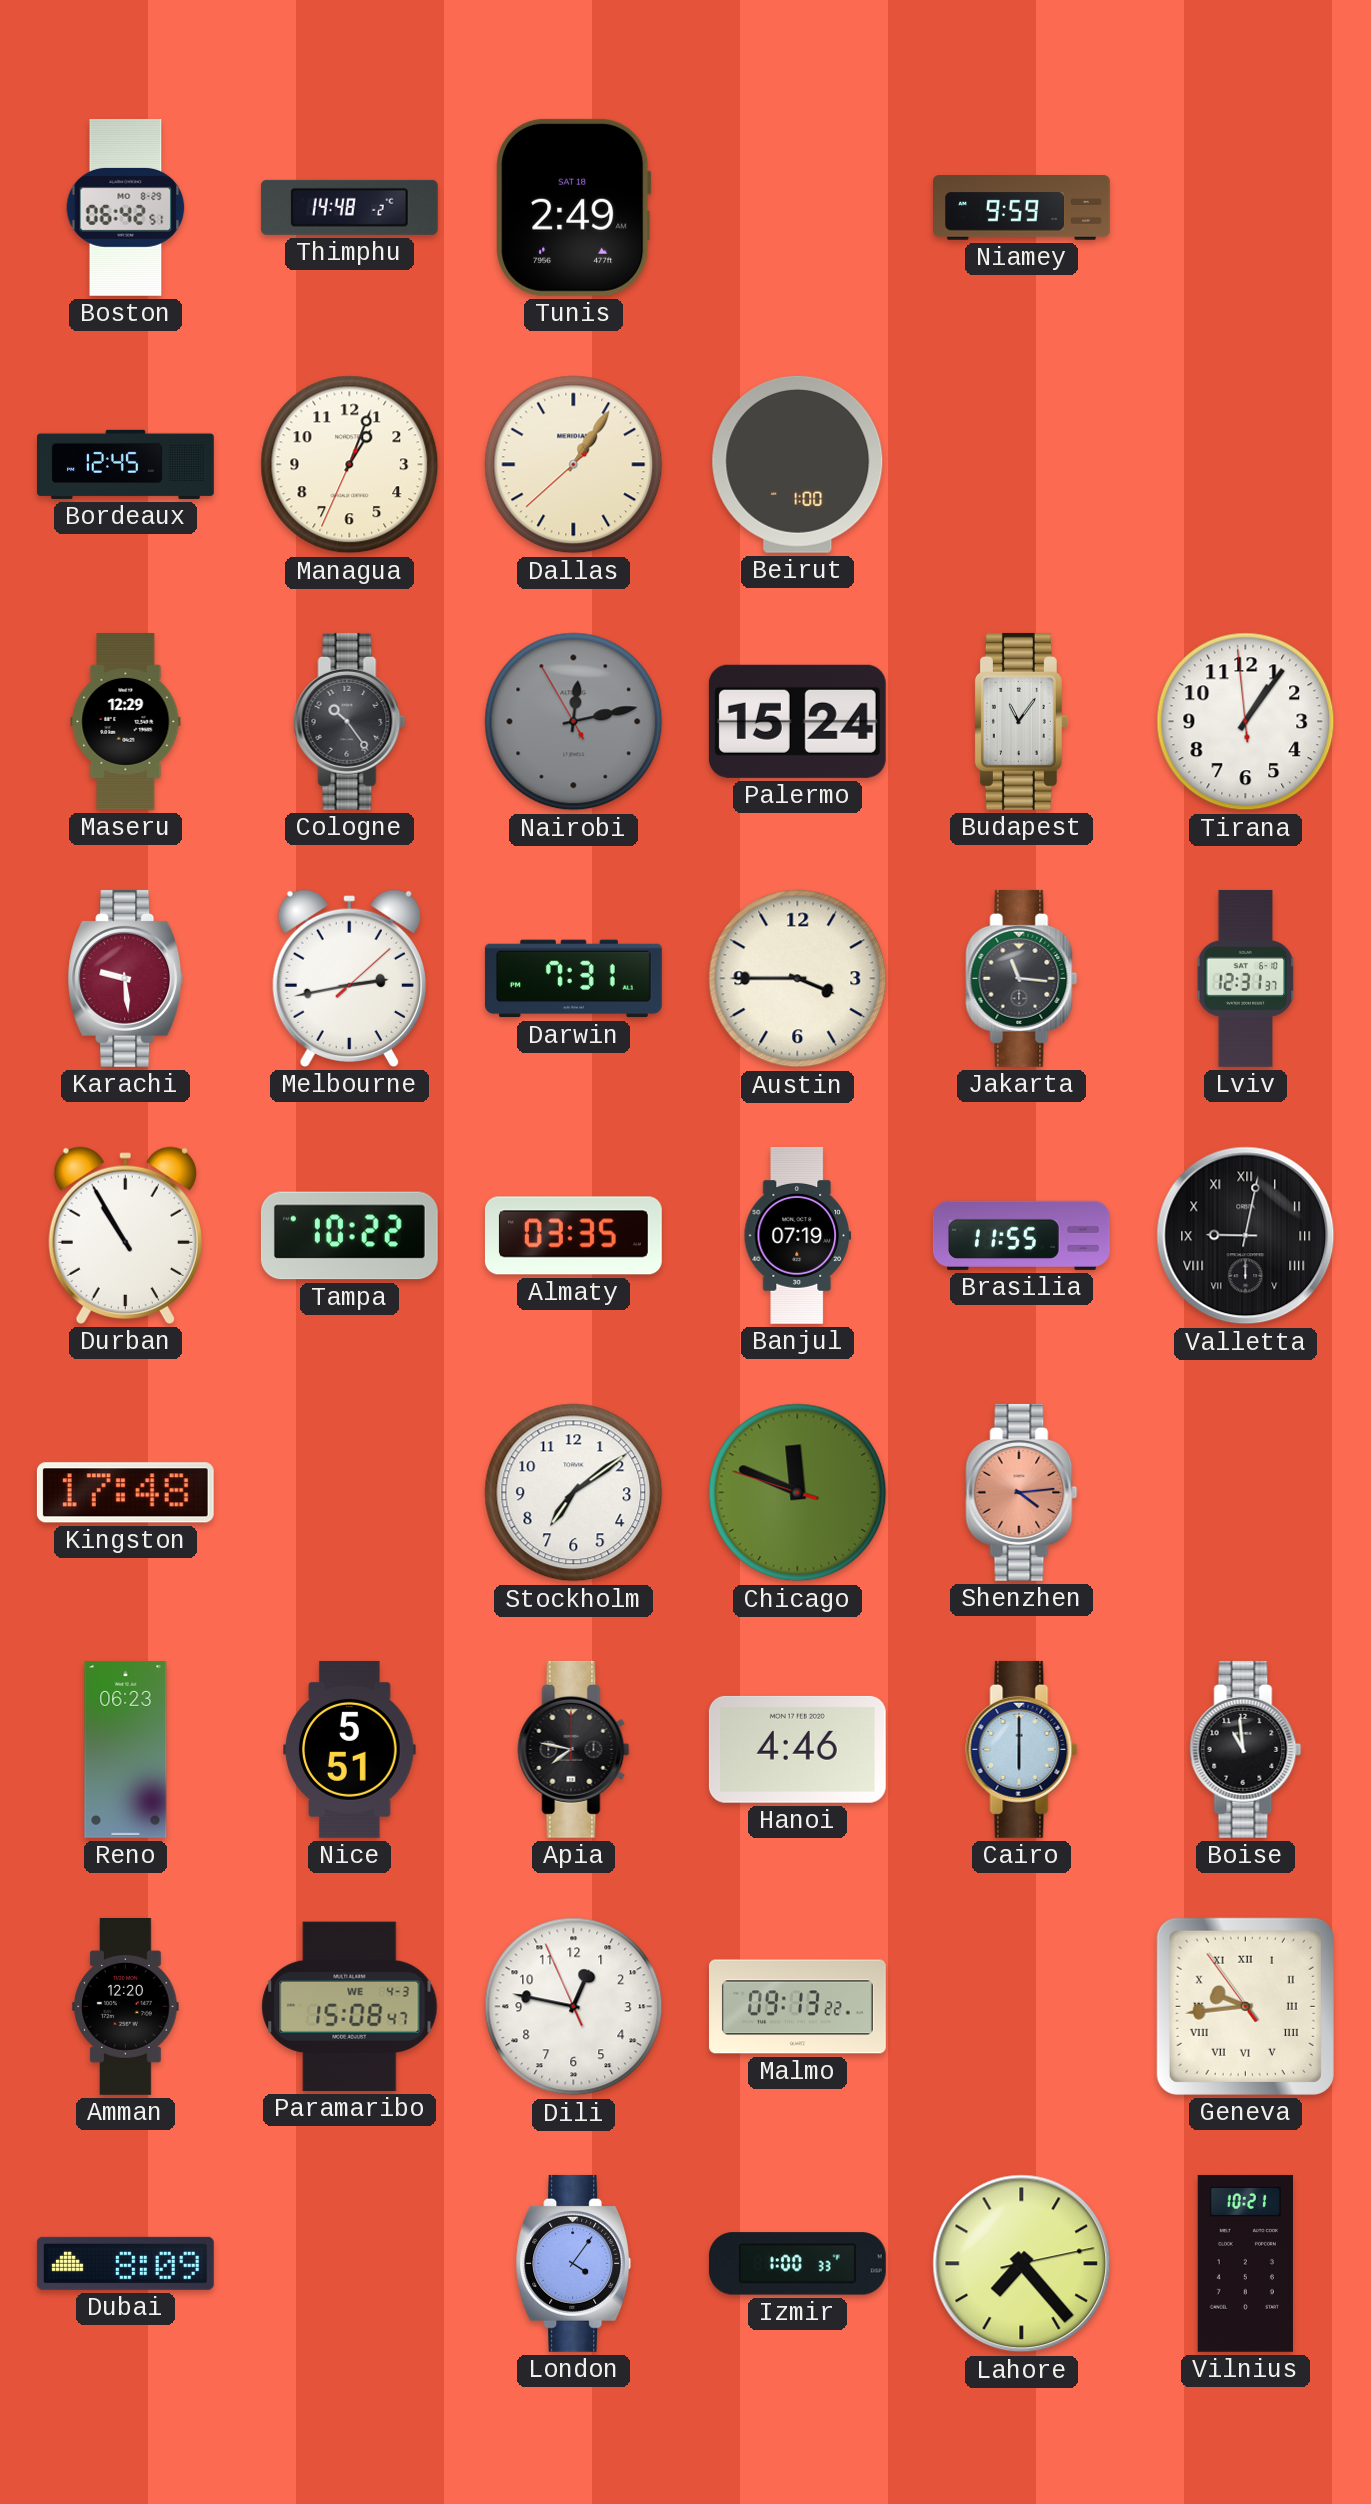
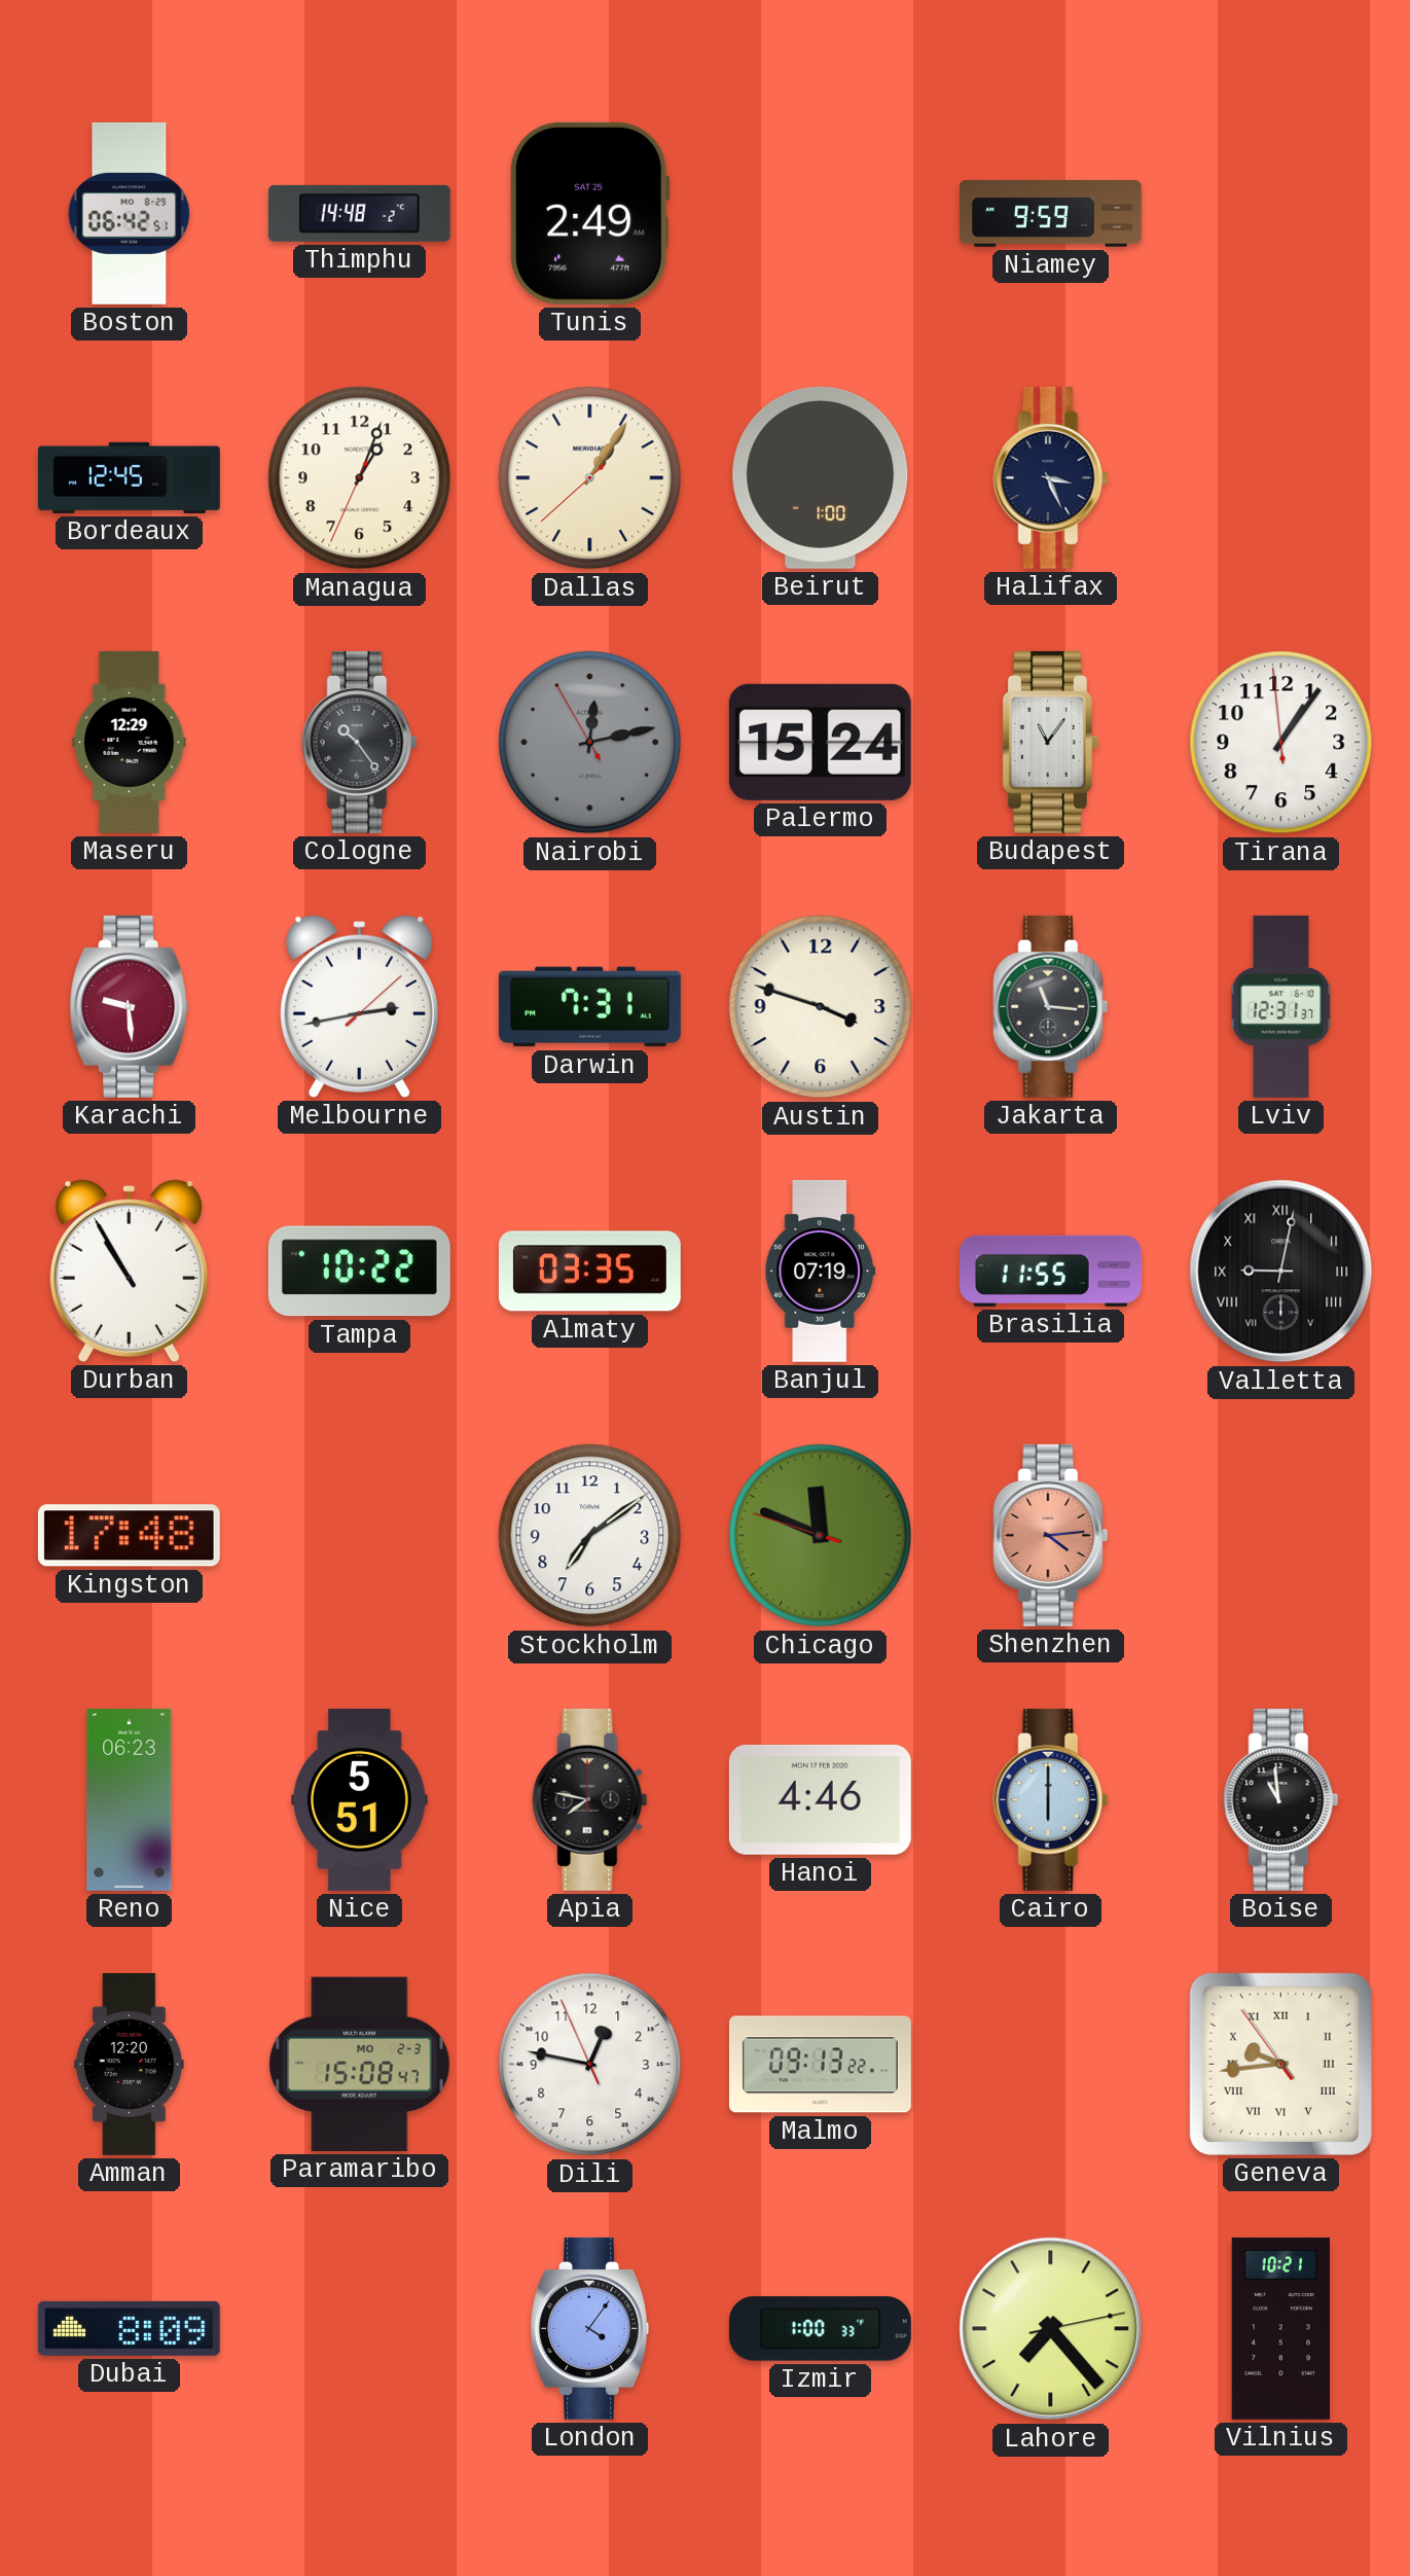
Tunis date: SAT 18 -> SAT 25 (590, 213)
Halifax: none -> 3:26 (1051, 477)
Austin: 3:45 -> 3:48 (821, 1007)
Paramaribo date: WE 4-3 -> MO 2-3 (360, 2064)
